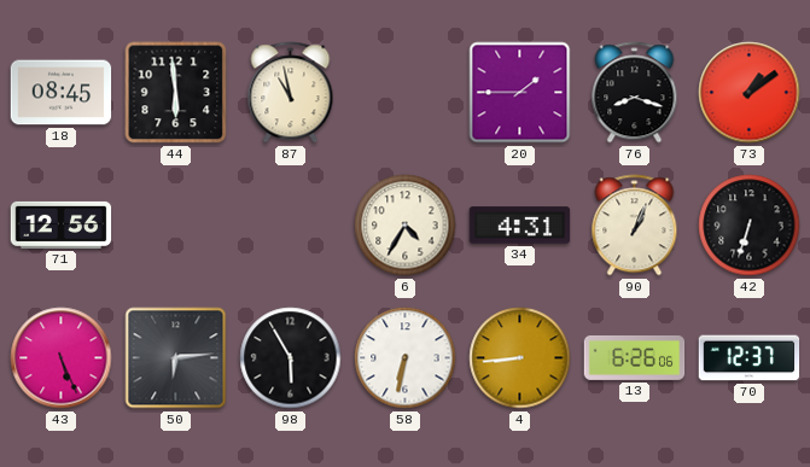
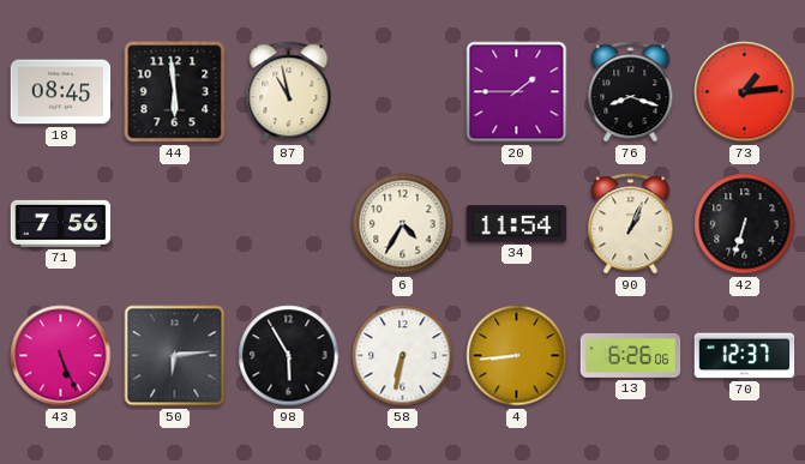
73: 1:09 -> 1:14 (745, 92)
71: 12:56 -> 7:56 (61, 223)
34: 4:31 -> 11:54 (517, 224)
